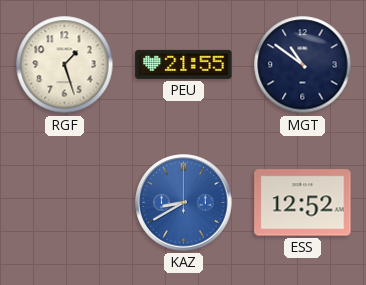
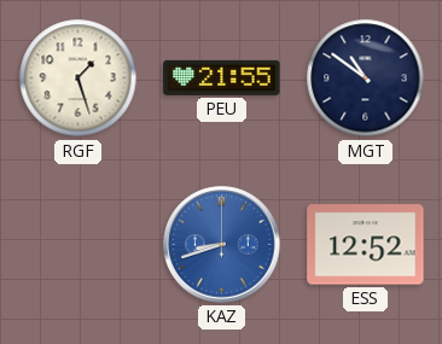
KAZ: 8:40 -> 8:42 (222, 245)
